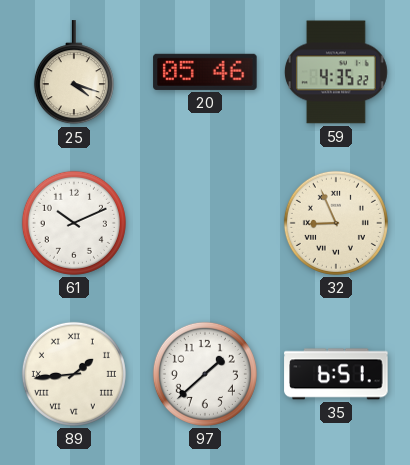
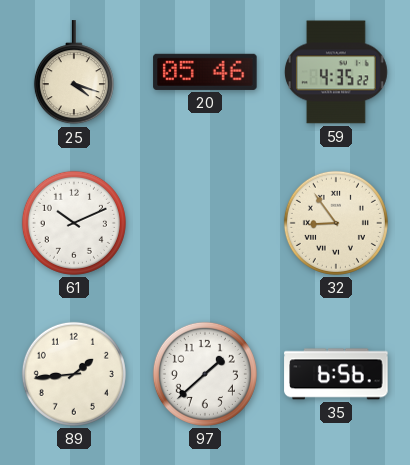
32: 8:56 -> 8:54 (336, 223)
89 numerals: Roman -> Arabic (74, 374)
35: 6:51 -> 6:56 (336, 374)
